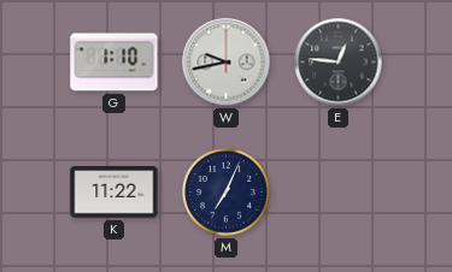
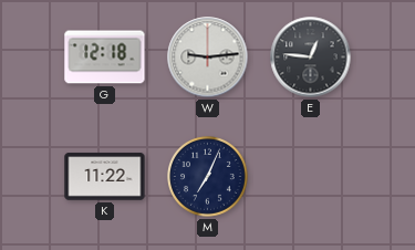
G: 1:10 -> 12:18 (105, 58)
W: 9:43 -> 9:14 (208, 58)
